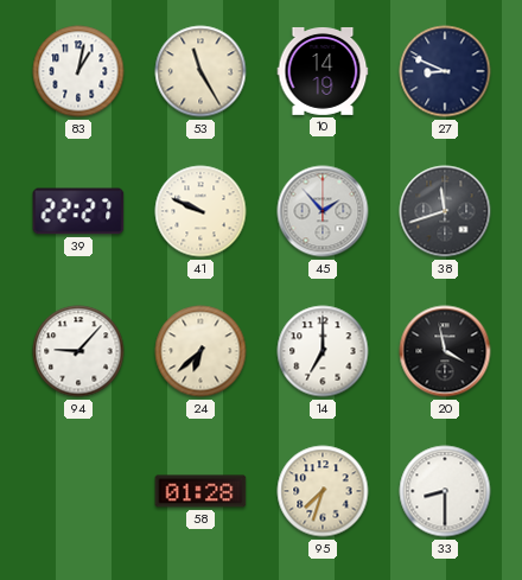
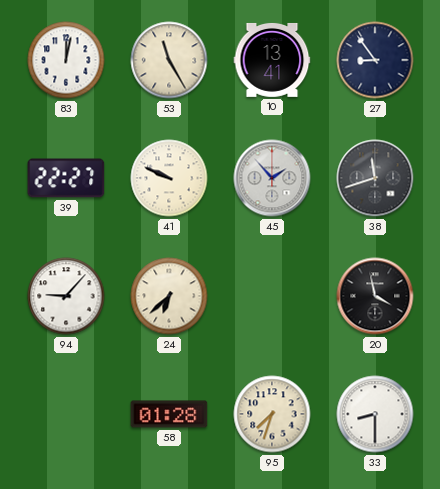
83: 1:02 -> 12:02 (66, 60)
10: 14:19 -> 13:41 (272, 60)
27: 8:49 -> 8:54 (375, 60)
14: 7:00 -> none (323, 351)
